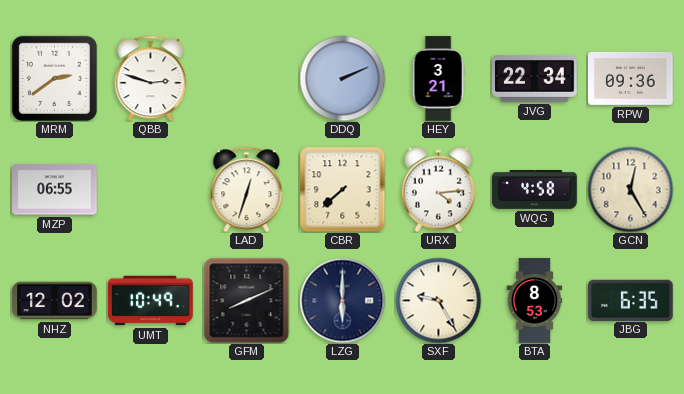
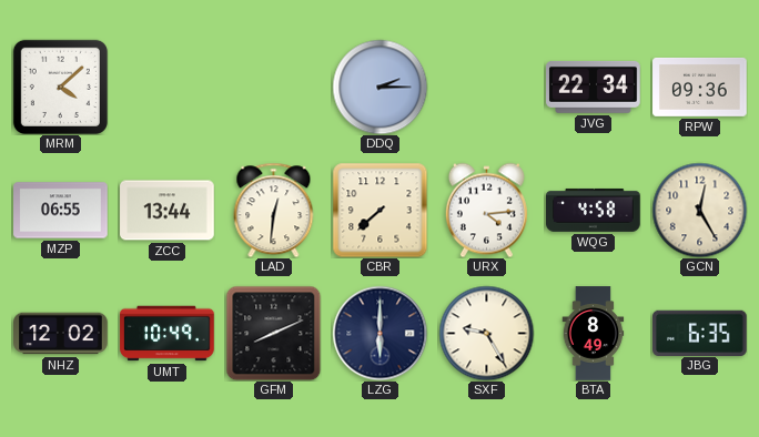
MRM: 2:39 -> 4:08 (60, 87)
QBB: 2:48 -> none (151, 78)
DDQ: 2:11 -> 2:15 (379, 87)
HEY: 3:21 -> none (438, 79)
ZCC: none -> 13:44 (168, 211)
LAD: 12:33 -> 12:31 (274, 210)
BTA: 8:53 -> 8:49 (594, 334)
